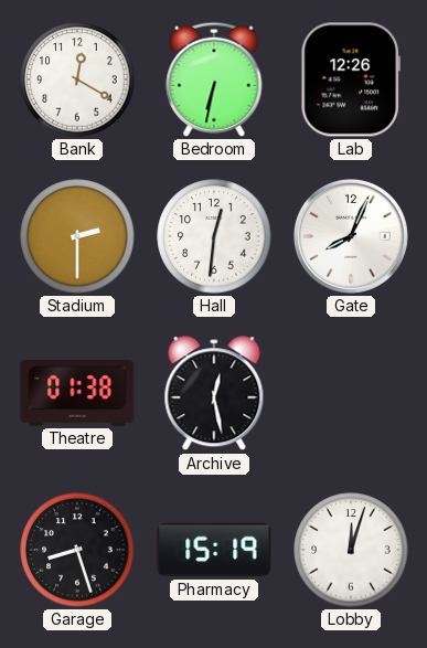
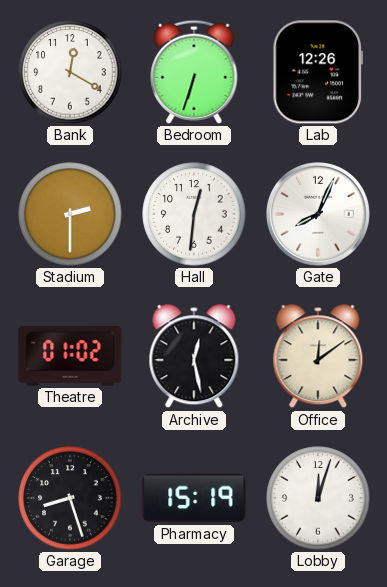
Bedroom: 6:32 -> 6:33 (194, 72)
Theatre: 01:38 -> 01:02 (70, 356)
Office: none -> 12:09 (318, 357)
